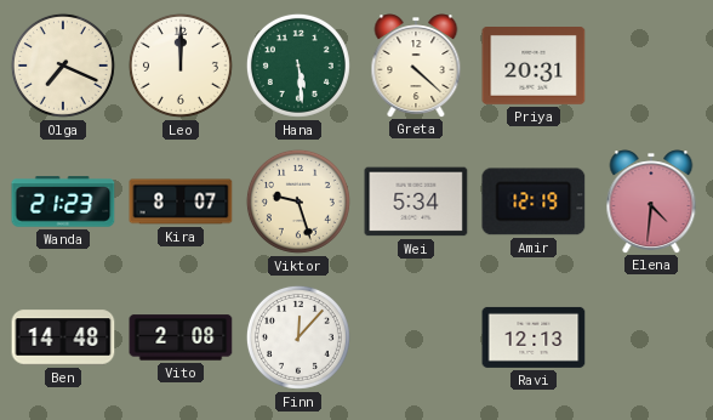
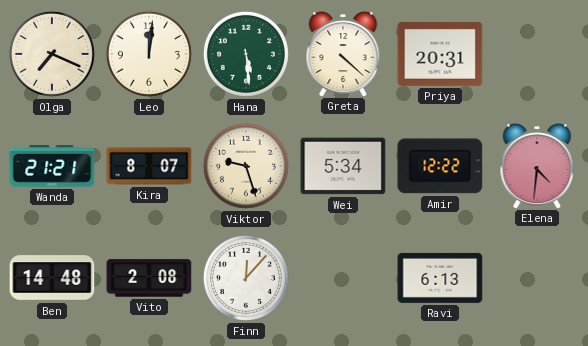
Leo: 12:00 -> 12:01 (149, 54)
Wanda: 21:23 -> 21:21 (52, 166)
Amir: 12:19 -> 12:22 (440, 166)
Ravi: 12:13 -> 6:13 (440, 278)
